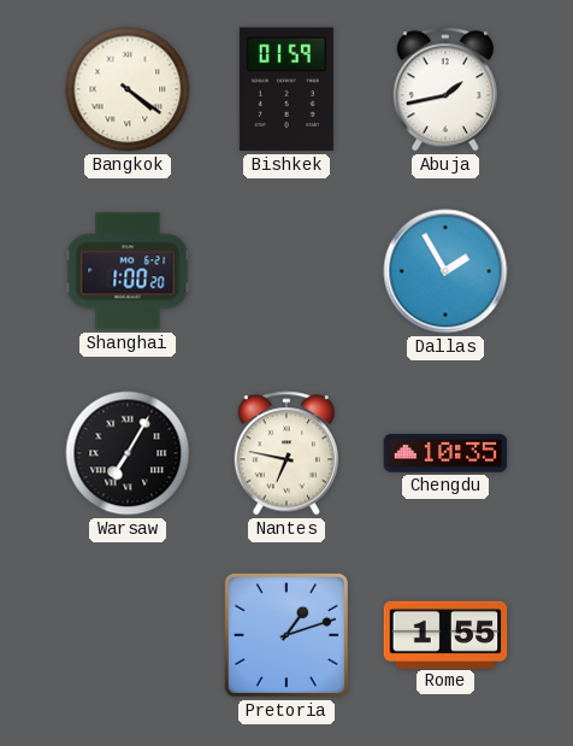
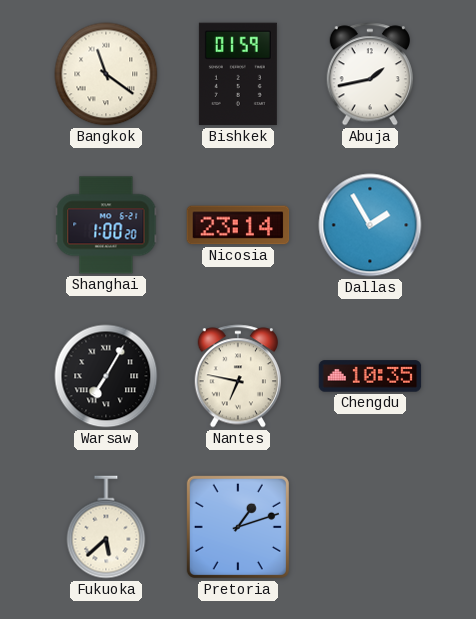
Bangkok: 4:21 -> 11:21 (106, 74)
Nicosia: none -> 23:14 (238, 225)
Fukuoka: none -> 5:38 (106, 527)
Rome: 1:55 -> none (445, 634)
